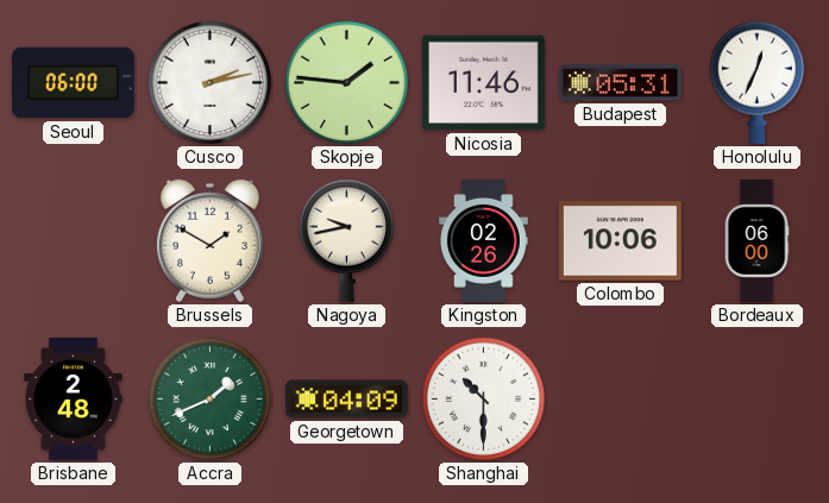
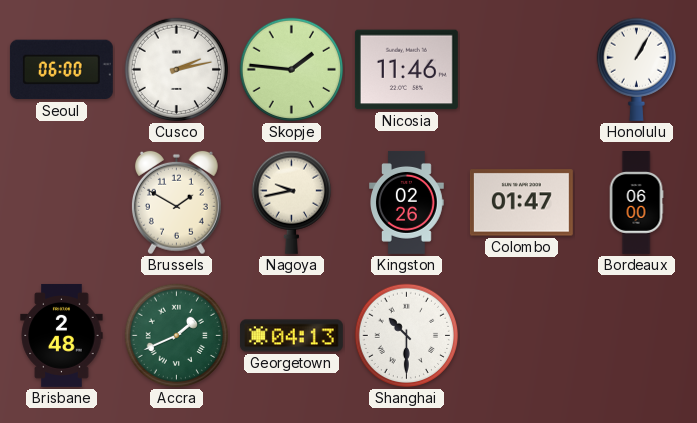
Budapest: 05:31 -> none (620, 83)
Honolulu: 12:34 -> 1:05 (636, 69)
Colombo: 10:06 -> 01:47 (521, 203)
Georgetown: 04:09 -> 04:13 (291, 336)
